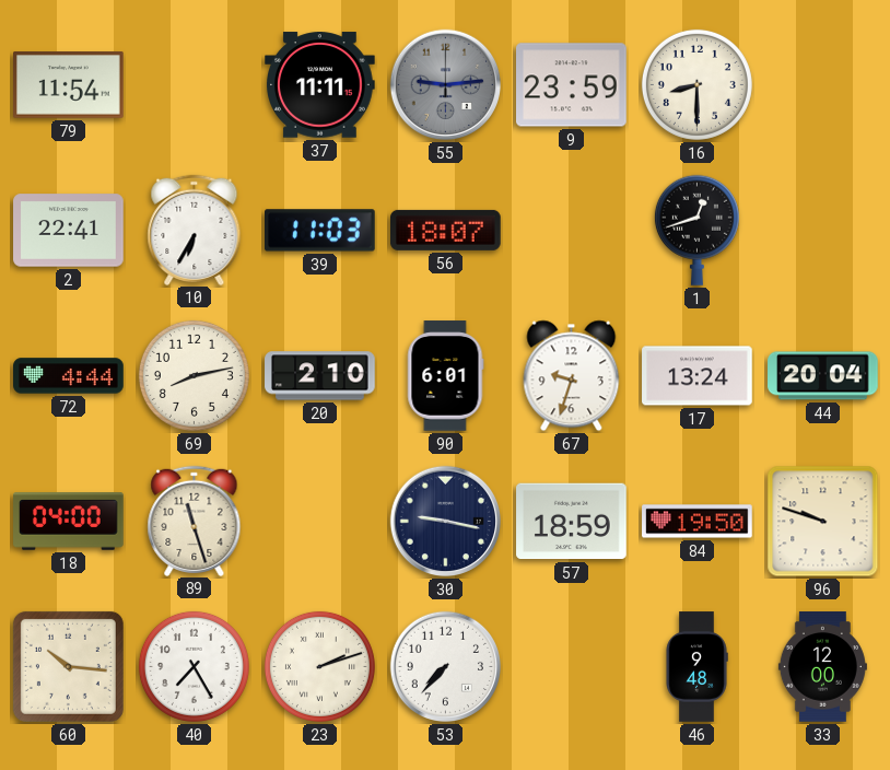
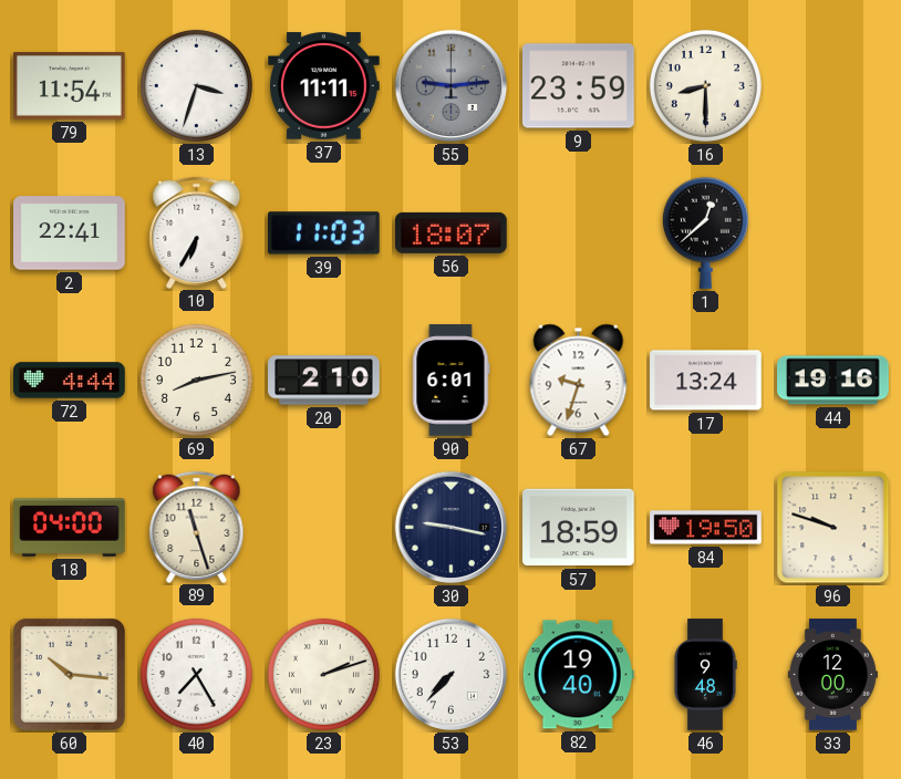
13: none -> 3:33 (196, 85)
1: 12:42 -> 12:38 (705, 232)
44: 20:04 -> 19:16 (833, 381)
82: none -> 19:40 (578, 675)
